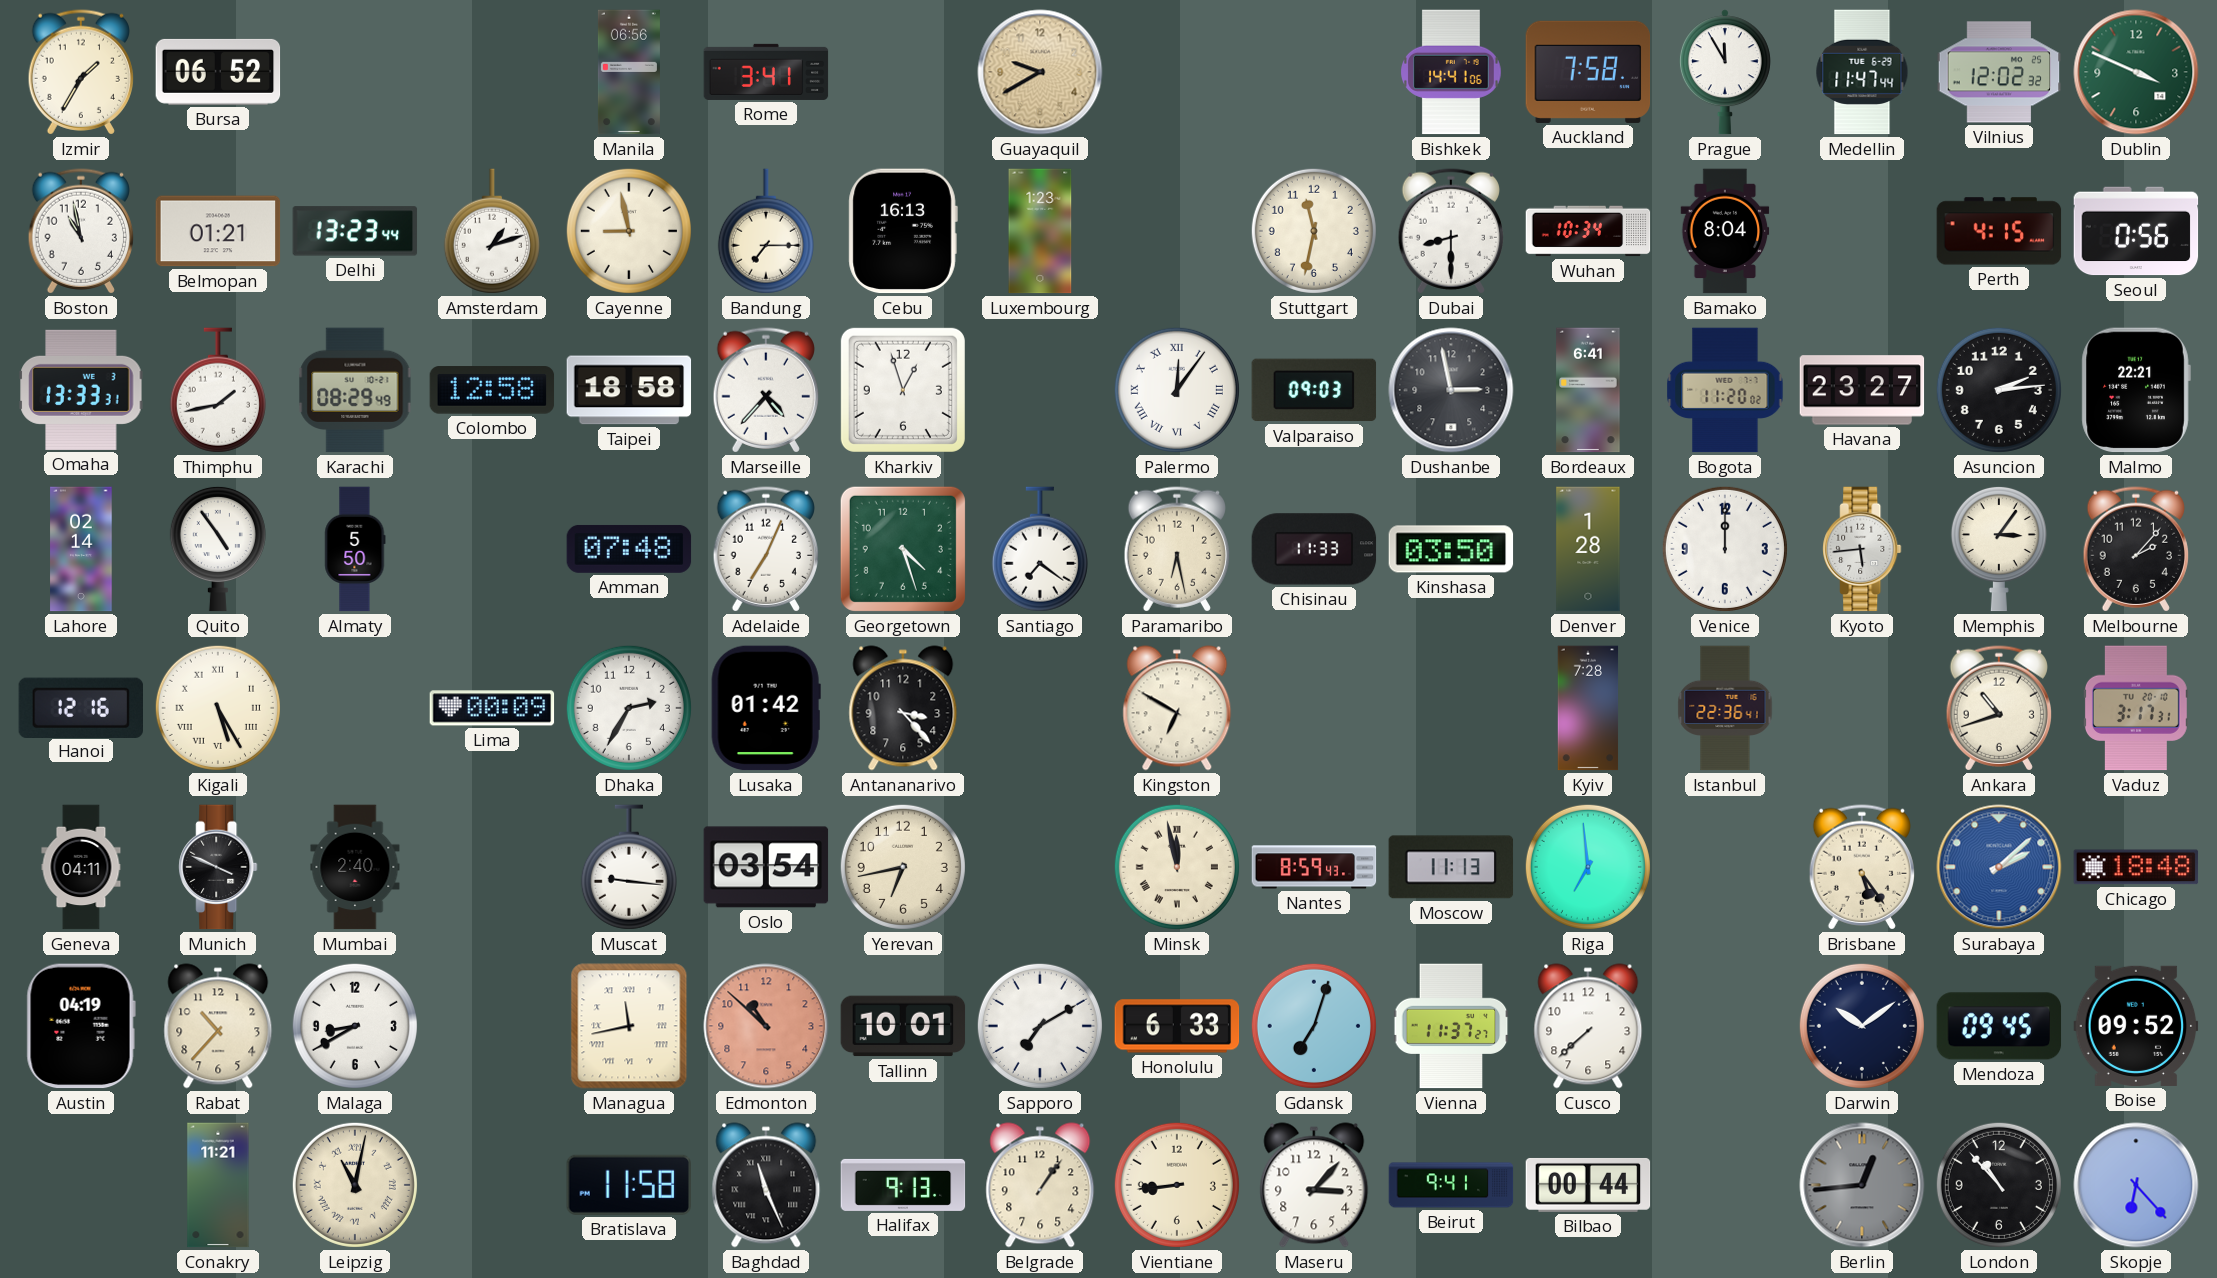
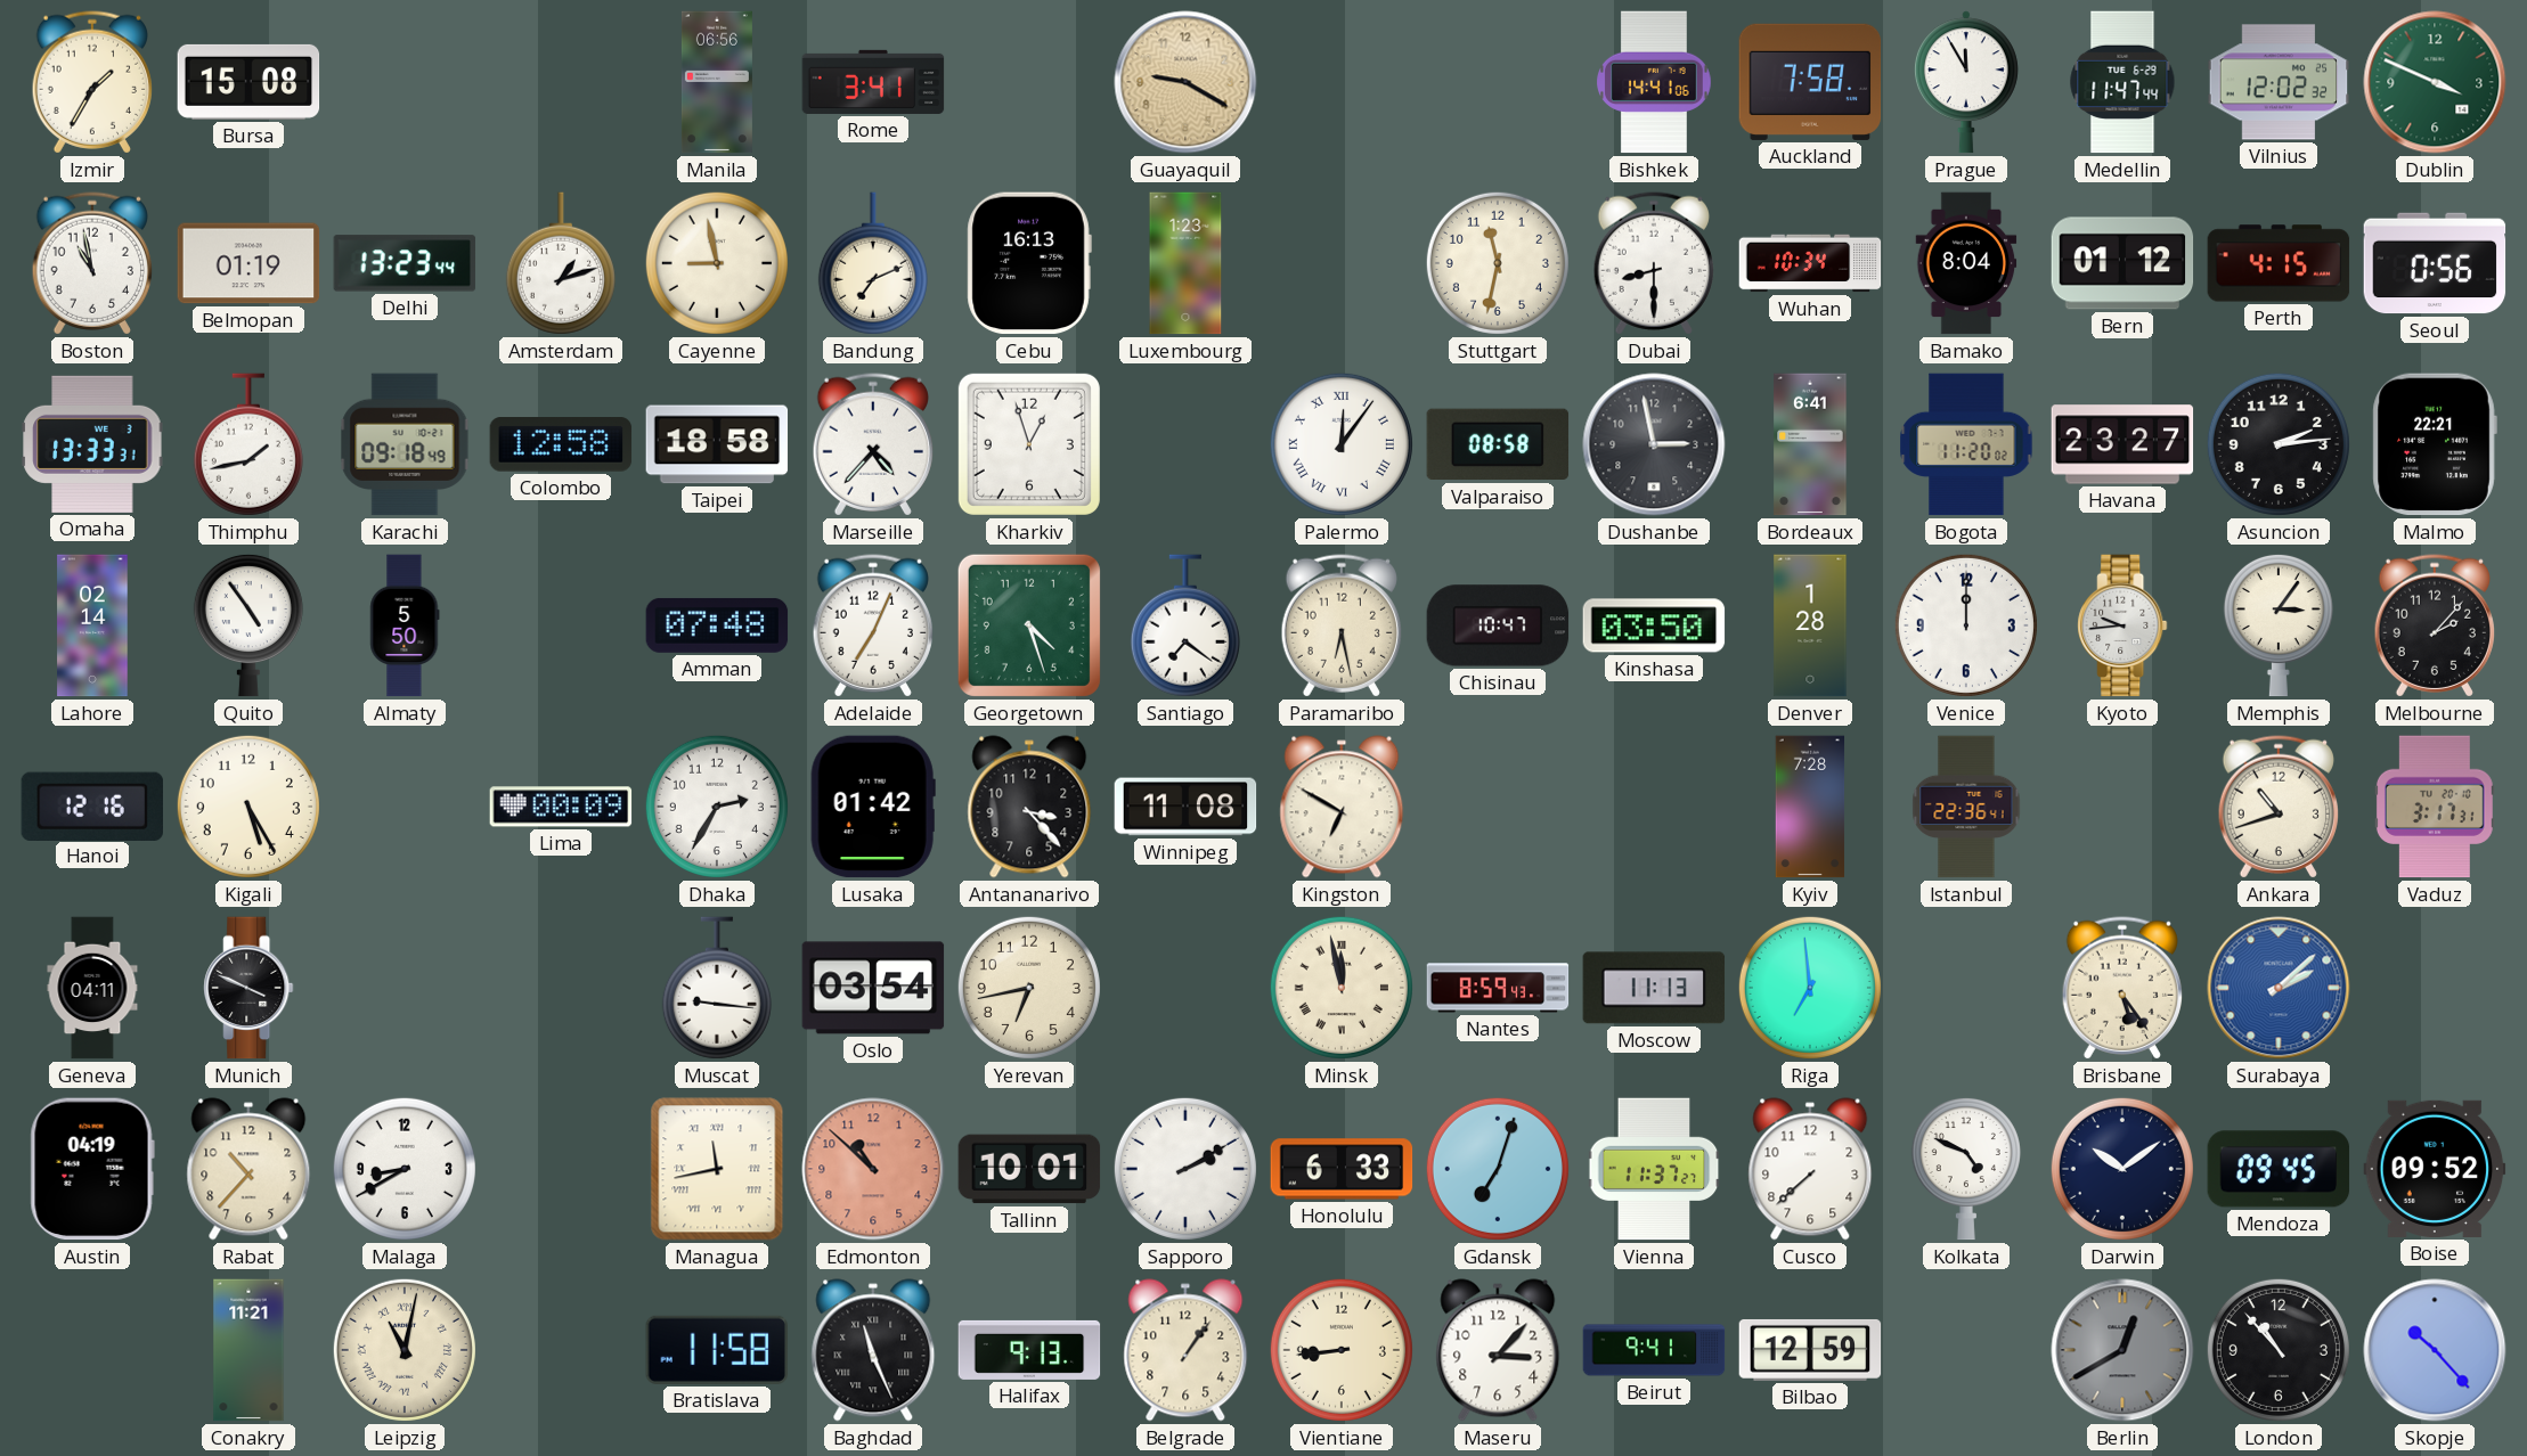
Bursa: 06:52 -> 15:08 (248, 82)
Guayaquil: 9:40 -> 9:20 (1185, 82)
Belmopan: 01:21 -> 01:19 (248, 263)
Bandung: 7:15 -> 7:11 (873, 263)
Bern: none -> 01:12 (2122, 263)
Karachi: 08:29 -> 09:18 (405, 444)
Valparaiso: 09:03 -> 08:58 (1498, 444)
Chisinau: 11:33 -> 10:47 (1498, 625)
Kyoto: 5:44 -> 9:44 (2122, 625)
Kigali numerals: Roman -> Arabic (248, 807)
Winnipeg: none -> 11:08 (1185, 807)
Mumbai: 2:40 -> none (355, 867)
Chicago: 18:48 -> none (2136, 867)
Sapporo: 7:10 -> 2:10 (1185, 1169)
Kolkata: none -> 4:49 (1966, 1169)
Bilbao: 00:44 -> 12:59 (1810, 1350)
Berlin: 12:44 -> 12:40 (2122, 1350)
Skopje: 6:23 -> 10:23 (2435, 1350)
